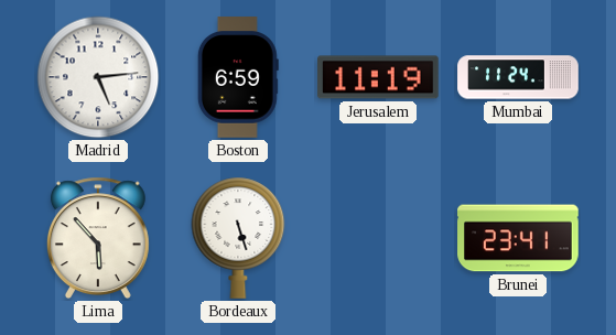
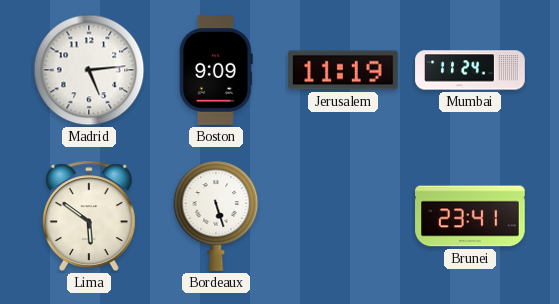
Boston: 6:59 -> 9:09 (216, 70)
Lima: 5:53 -> 5:51 (89, 216)
